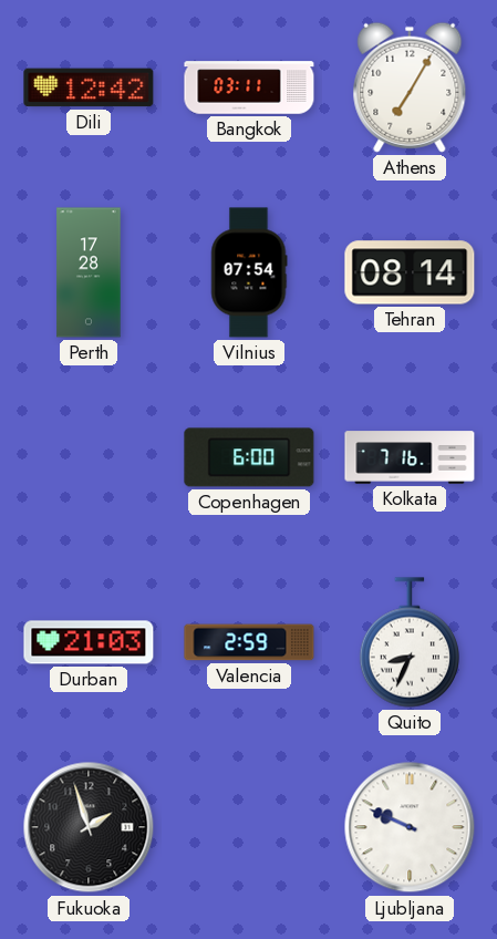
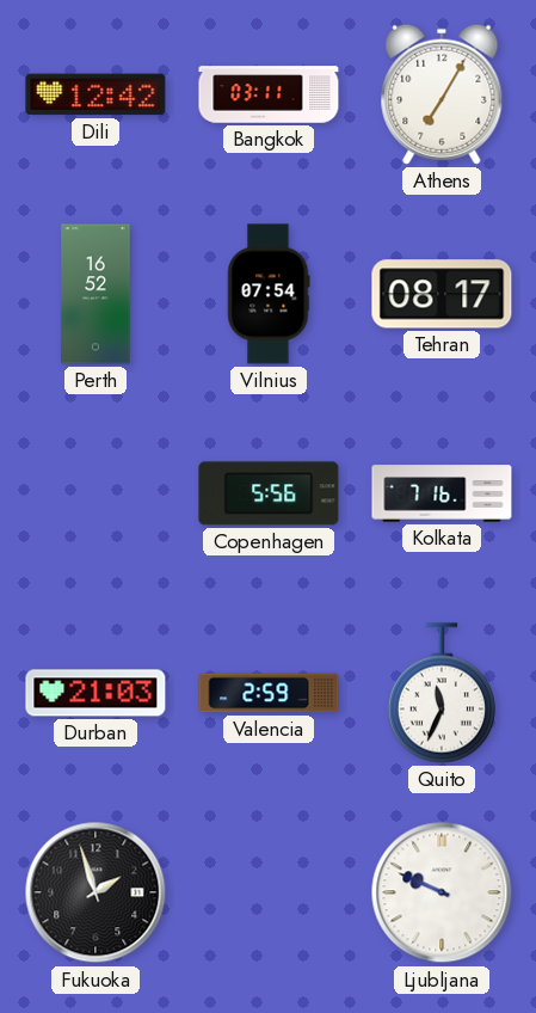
Perth: 17:28 -> 16:52 (96, 294)
Tehran: 08:14 -> 08:17 (442, 294)
Copenhagen: 6:00 -> 5:56 (269, 493)
Quito: 8:34 -> 11:34 (442, 693)
